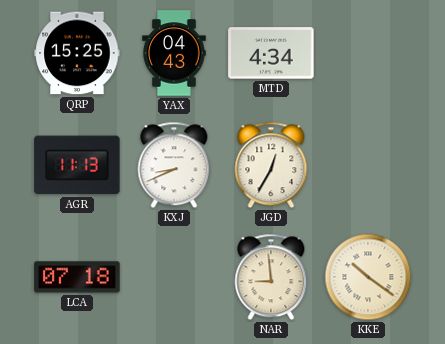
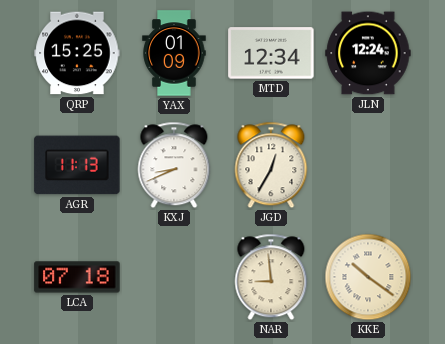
YAX: 04:43 -> 01:09 (174, 53)
MTD: 4:34 -> 12:34 (271, 53)
JLN: none -> 12:24 (368, 53)
